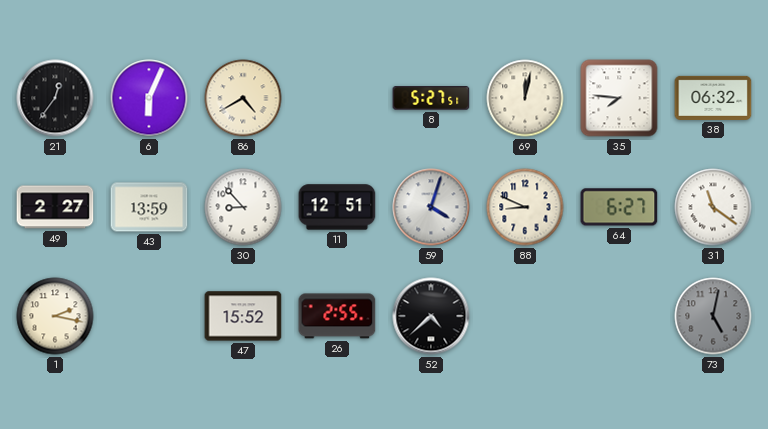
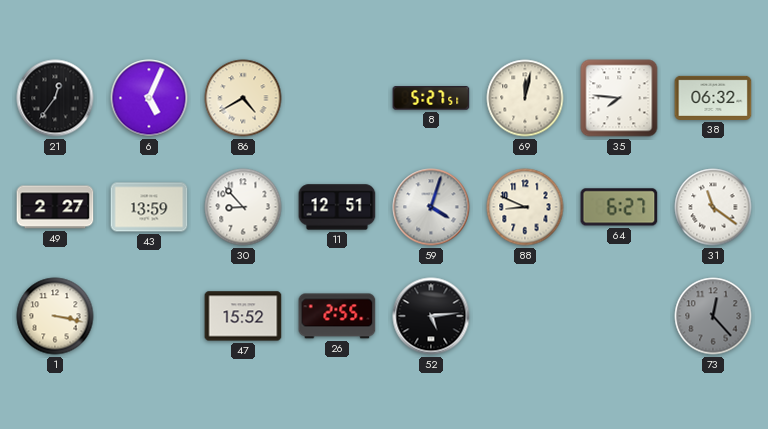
6: 6:04 -> 5:04 (149, 98)
1: 2:17 -> 3:17 (55, 316)
52: 4:38 -> 5:14 (431, 316)
73: 5:02 -> 12:23 (713, 316)
